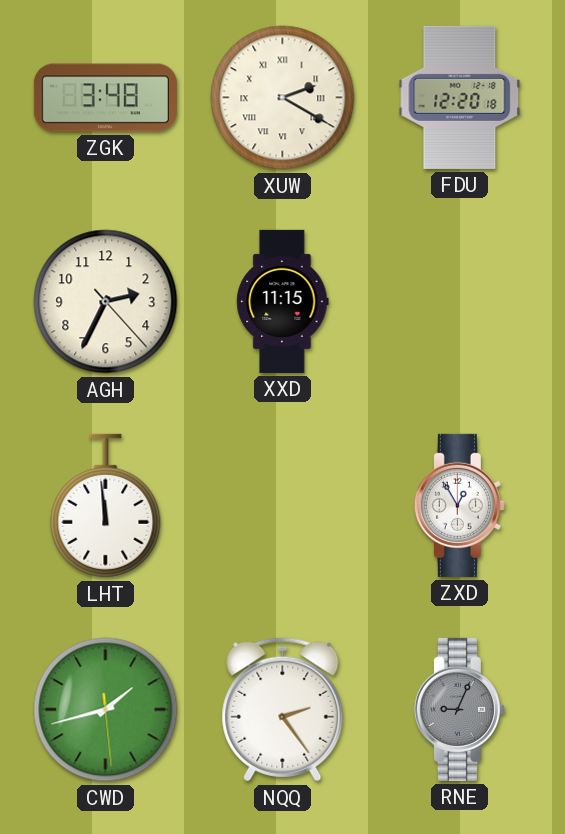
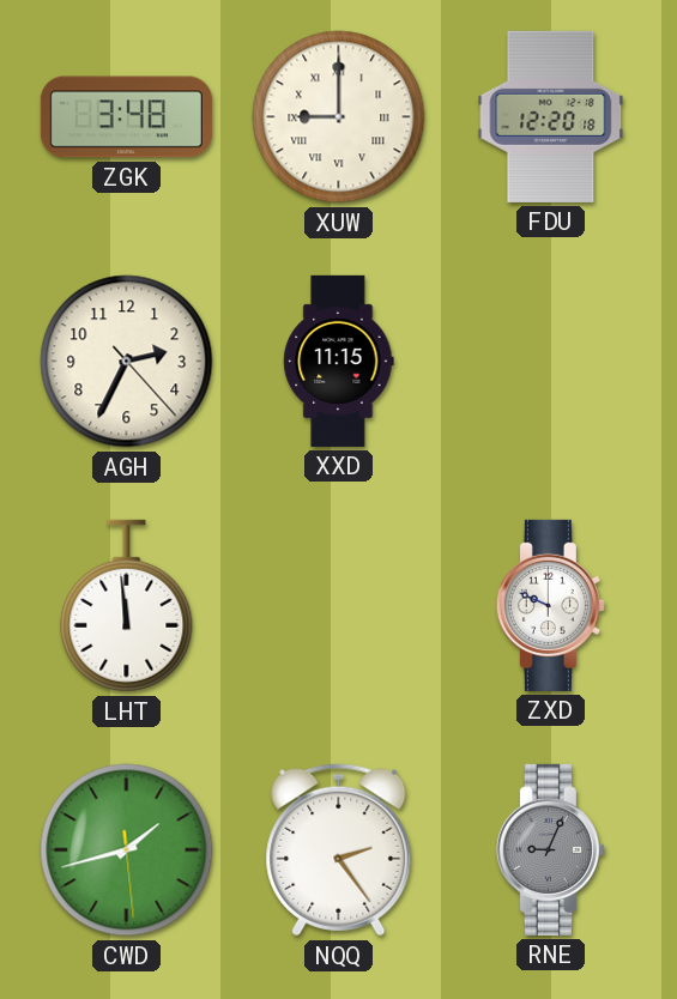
XUW: 2:20 -> 9:00 (339, 117)
ZXD: 12:55 -> 9:49 (550, 605)
